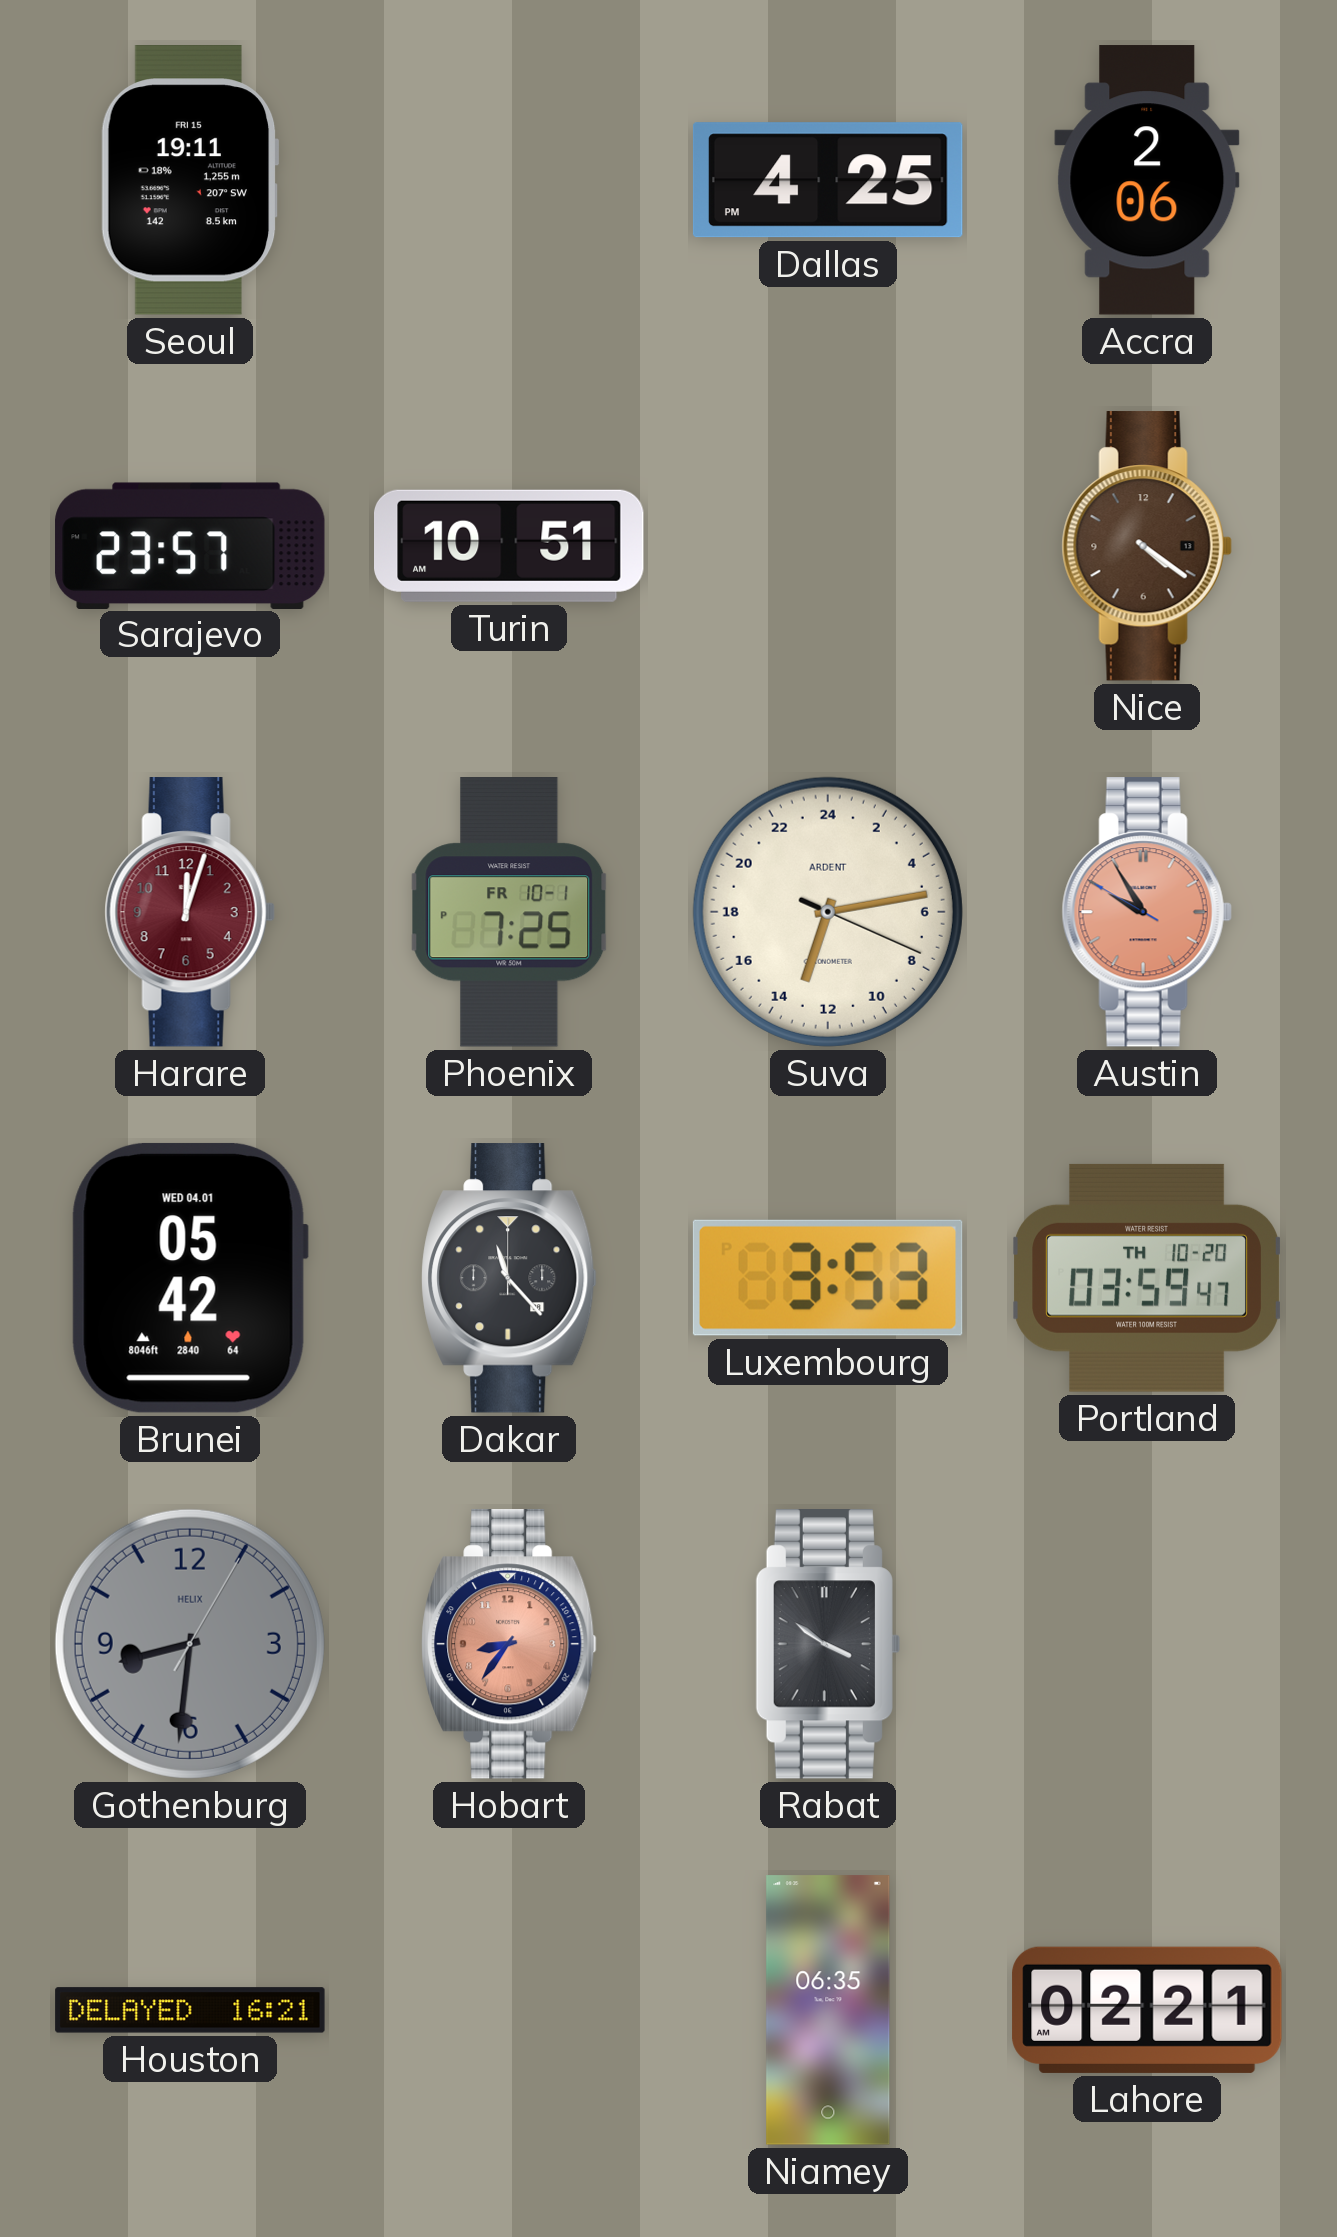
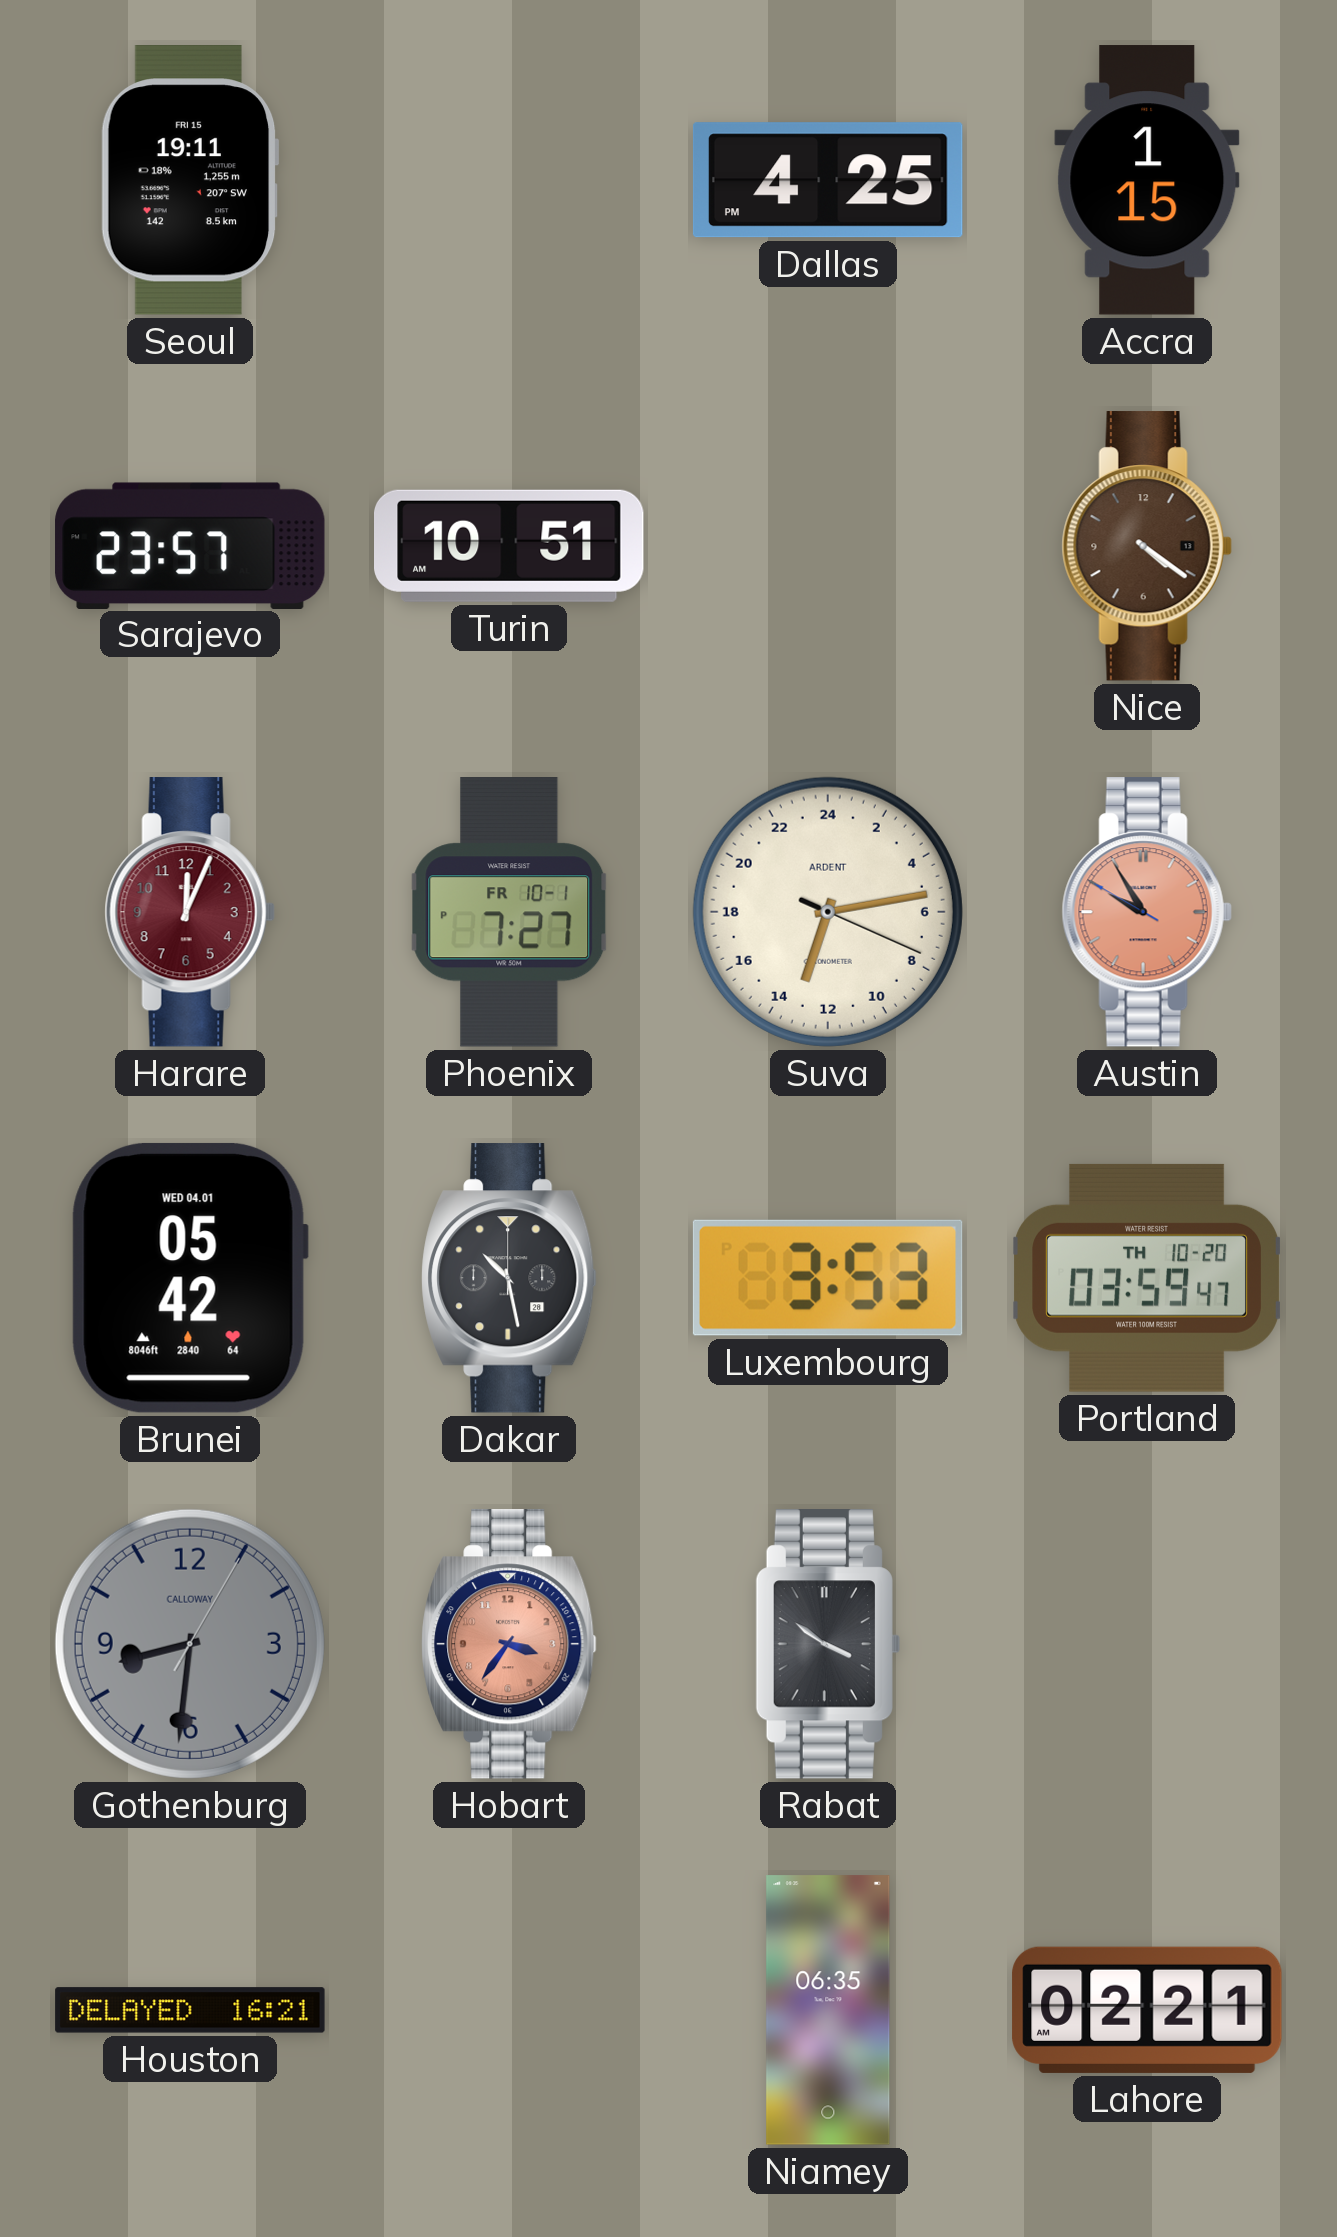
Accra: 2:06 -> 1:15 (1147, 180)
Harare: 12:03 -> 12:04 (190, 912)
Phoenix: 7:25 -> 7:27 (509, 912)
Dakar: 11:23 -> 10:28 (509, 1278)
Gothenburg brand: HELIX -> CALLOWAY (190, 1644)
Hobart: 8:36 -> 3:36 (509, 1644)
